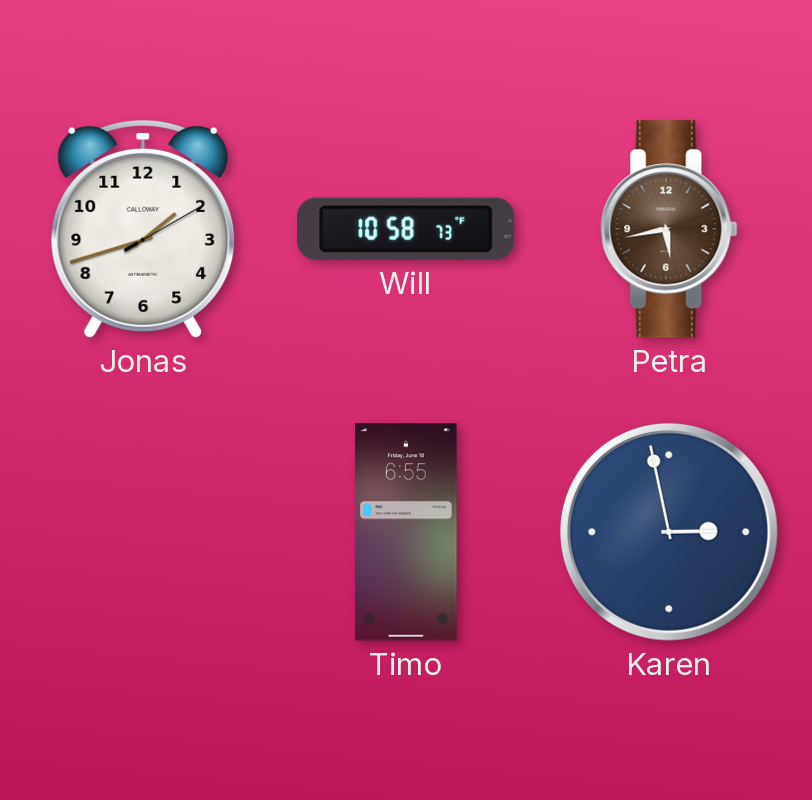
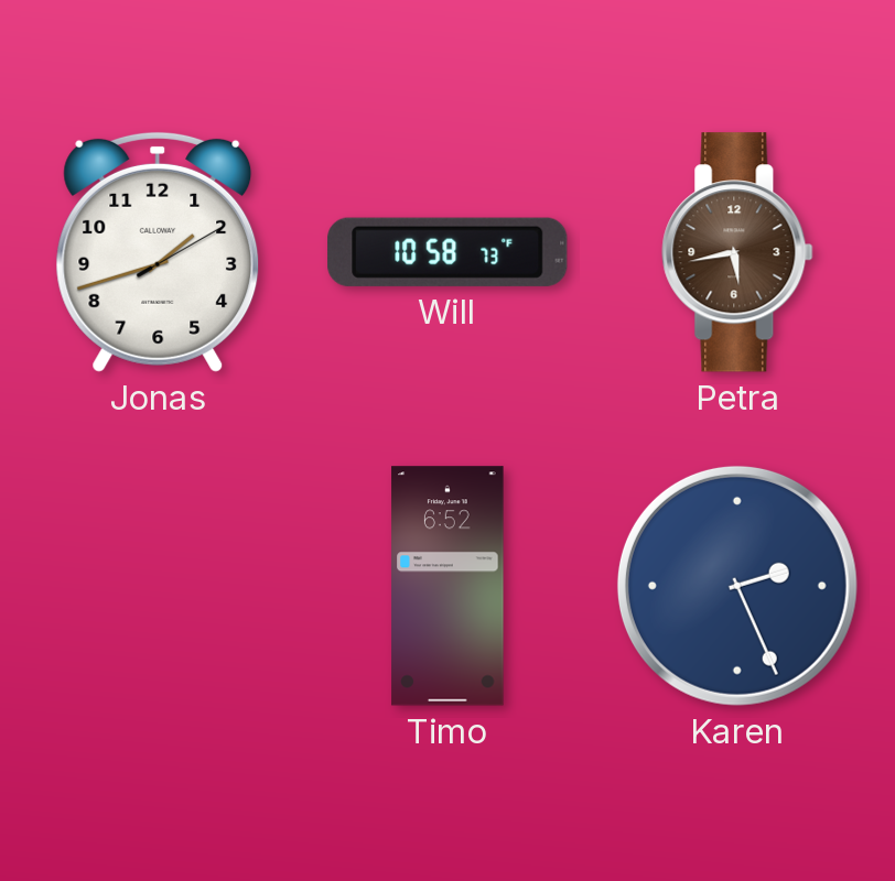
Timo: 6:55 -> 6:52 (447, 586)
Karen: 2:58 -> 2:26 (737, 586)
